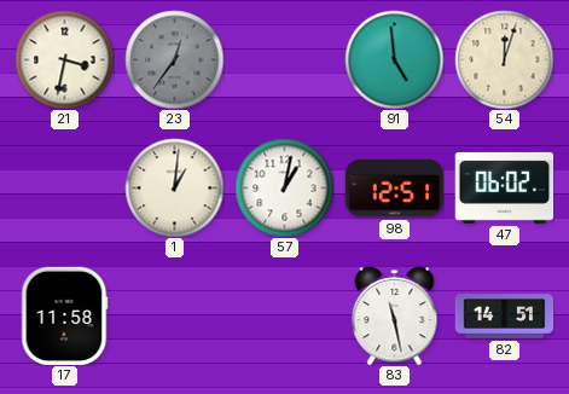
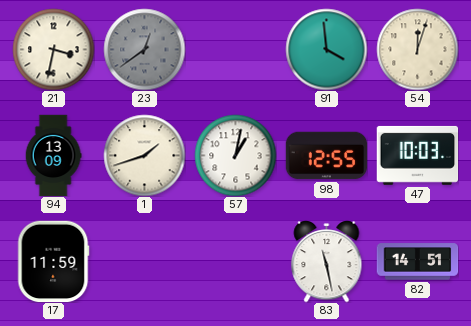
23: 12:36 -> 12:39 (144, 49)
91: 4:59 -> 3:59 (326, 49)
94: none -> 13:09 (53, 155)
1: 1:01 -> 1:42 (144, 155)
98: 12:51 -> 12:55 (326, 156)
47: 06:02 -> 10:03 (417, 155)
17: 11:58 -> 11:59 (53, 261)
